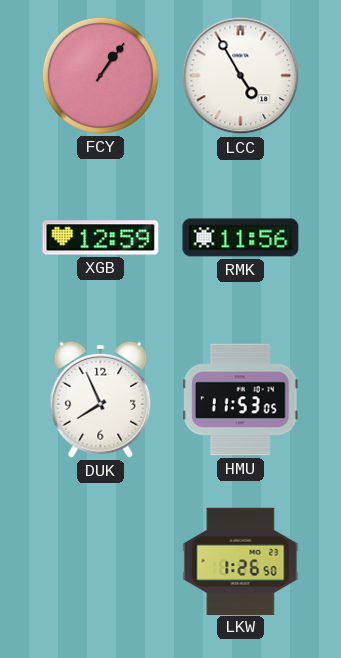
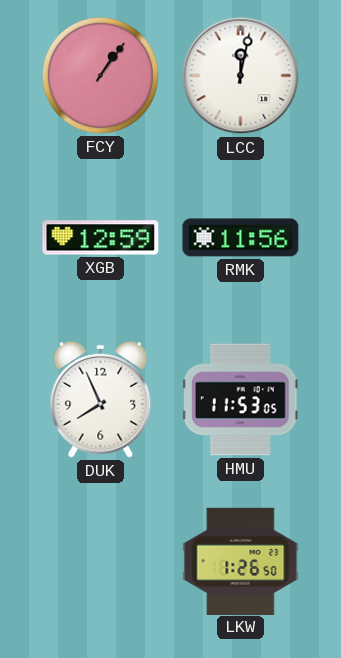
LCC: 4:55 -> 12:02 (241, 76)
